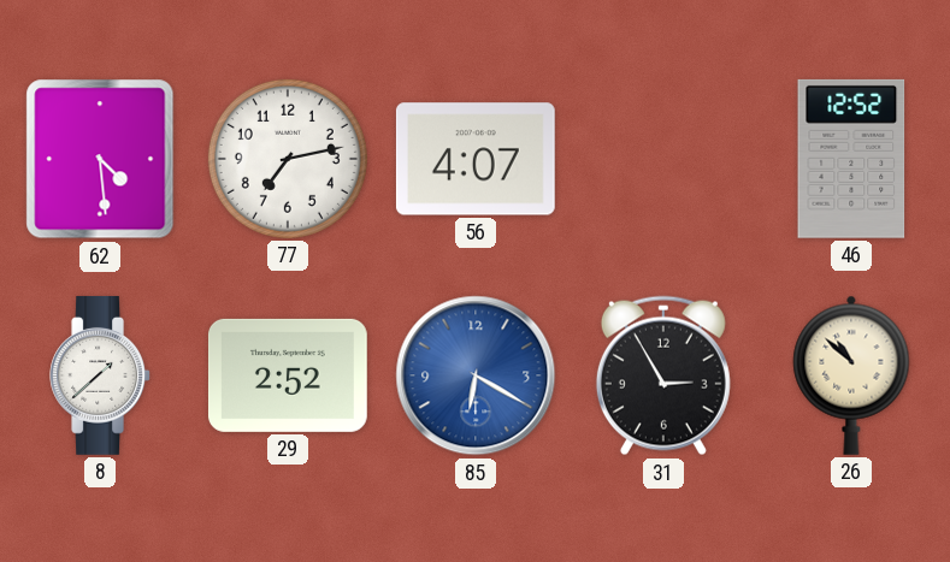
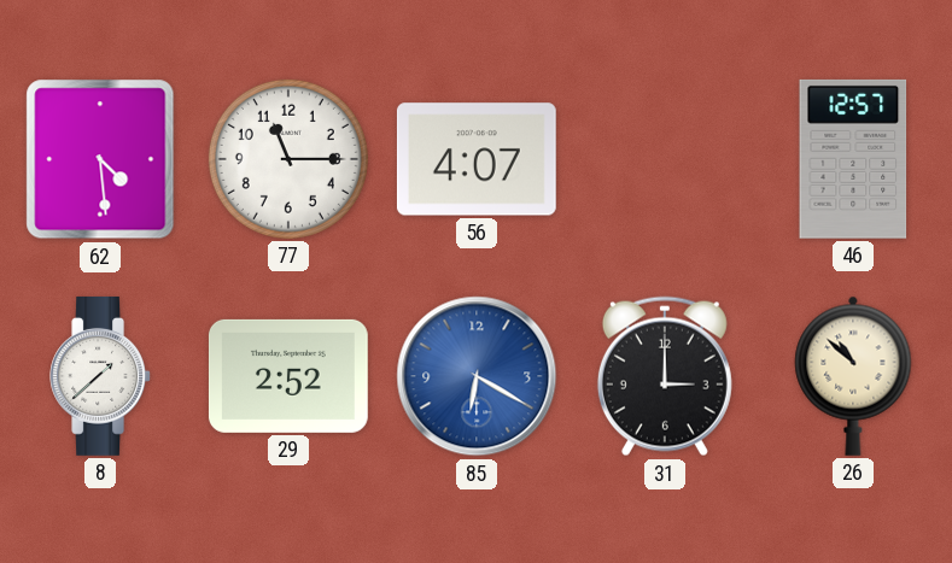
77: 7:13 -> 11:15 (288, 159)
46: 12:52 -> 12:57 (853, 159)
31: 2:55 -> 3:00 (665, 376)
